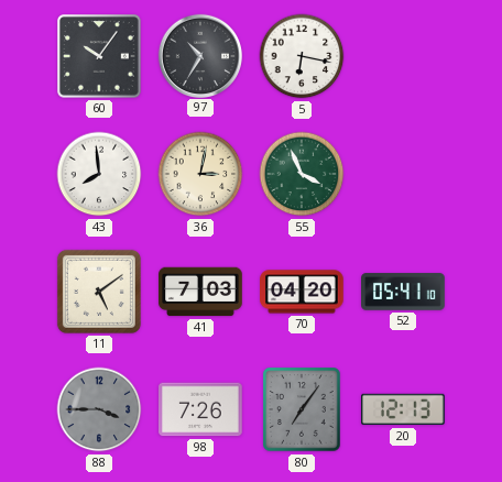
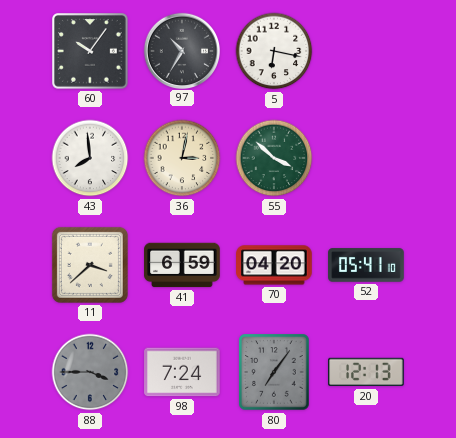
55: 3:56 -> 3:52 (274, 158)
11: 5:09 -> 3:38 (90, 265)
41: 7:03 -> 6:59 (182, 265)
98: 7:26 -> 7:24 (182, 372)
